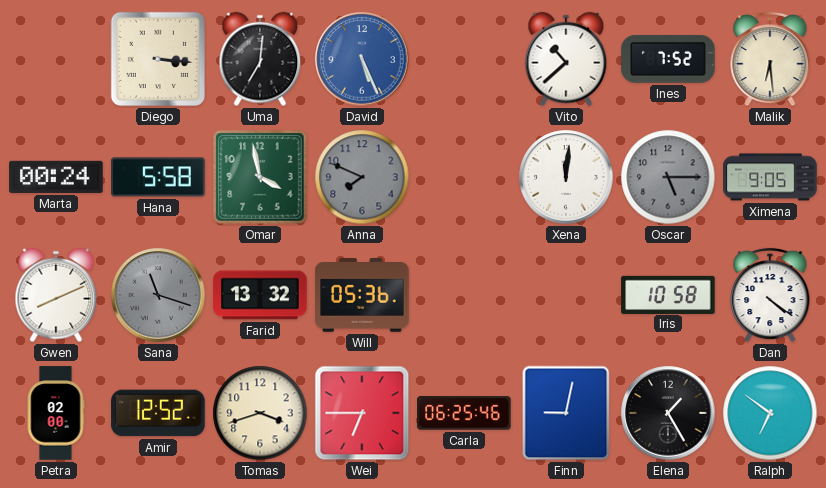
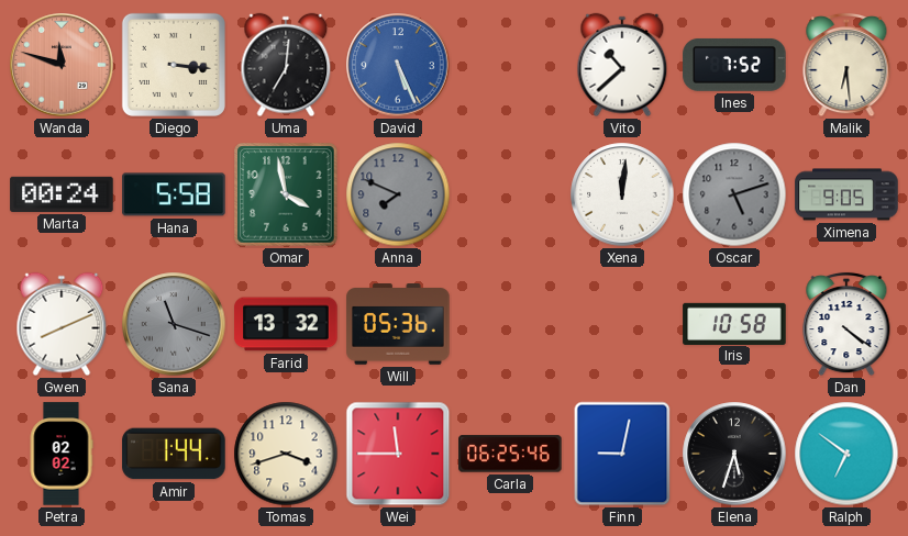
Wanda: none -> 11:48 (62, 65)
Oscar: 5:15 -> 5:12 (734, 194)
Petra: 02:00 -> 02:02 (62, 454)
Amir: 12:52 -> 1:44 (174, 454)
Wei: 6:45 -> 11:45 (398, 454)
Elena: 1:25 -> 5:33 (734, 454)
